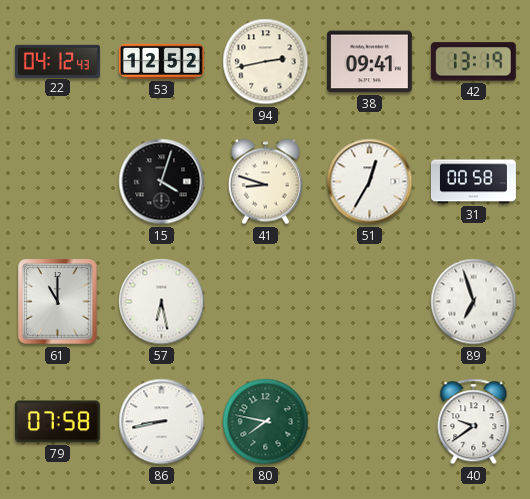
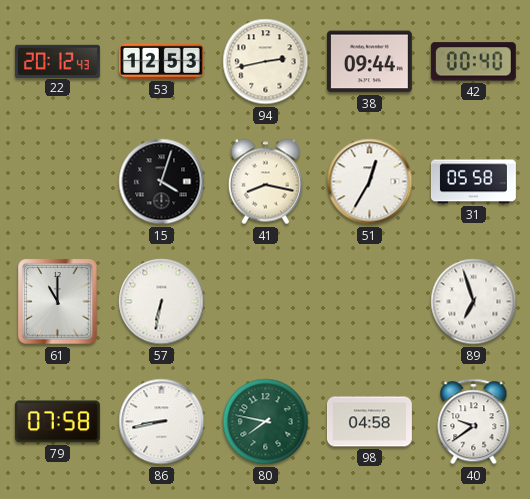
22: 04:12 -> 20:12 (57, 61)
53: 12:52 -> 12:53 (161, 61)
38: 09:41 -> 09:44 (369, 62)
42: 13:19 -> 00:40 (473, 62)
41: 8:48 -> 8:17 (265, 182)
31: 00:58 -> 05:58 (473, 182)
57: 6:28 -> 6:32 (162, 302)
98: none -> 04:58 (369, 422)
